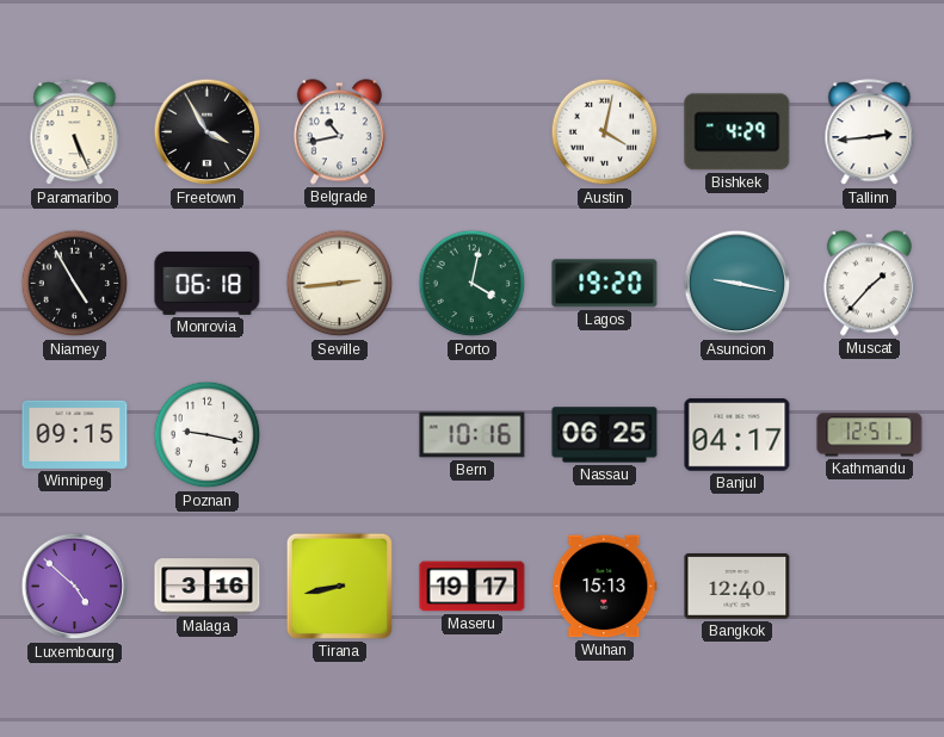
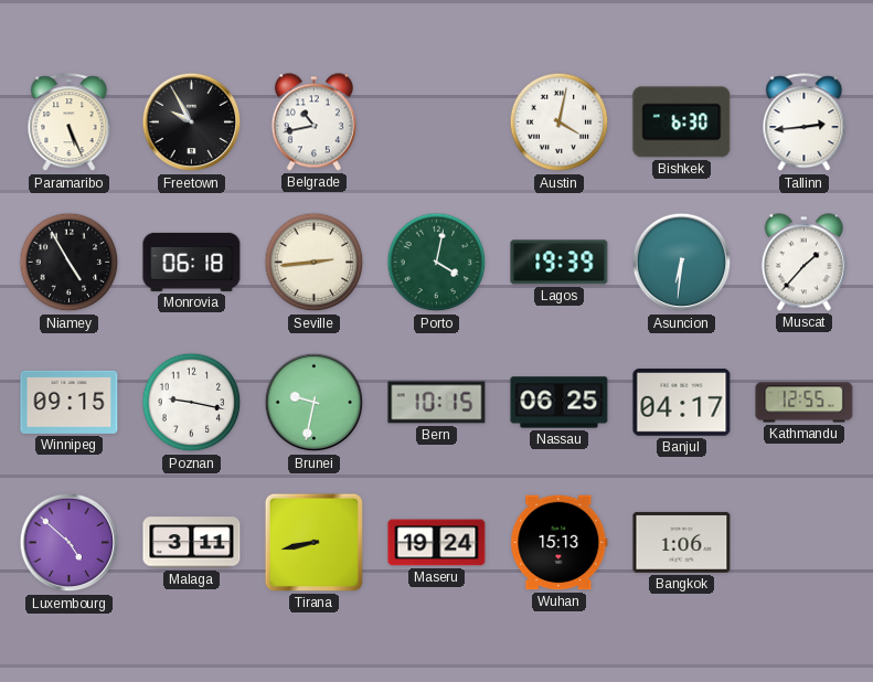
Freetown: 3:55 -> 9:55 (192, 122)
Bishkek: 4:29 -> 6:30 (682, 122)
Lagos: 19:20 -> 19:39 (560, 263)
Asuncion: 9:17 -> 6:31 (682, 263)
Brunei: none -> 9:32 (315, 403)
Bern: 10:16 -> 10:15 (437, 403)
Kathmandu: 12:51 -> 12:55 (805, 403)
Malaga: 3:16 -> 3:11 (192, 543)
Maseru: 19:17 -> 19:24 (437, 543)
Bangkok: 12:40 -> 1:06 (682, 542)
